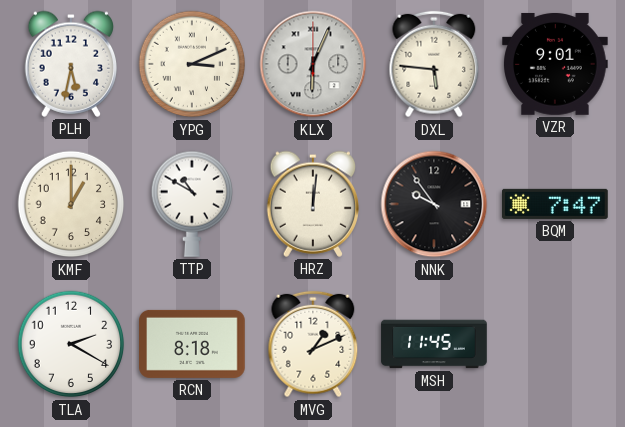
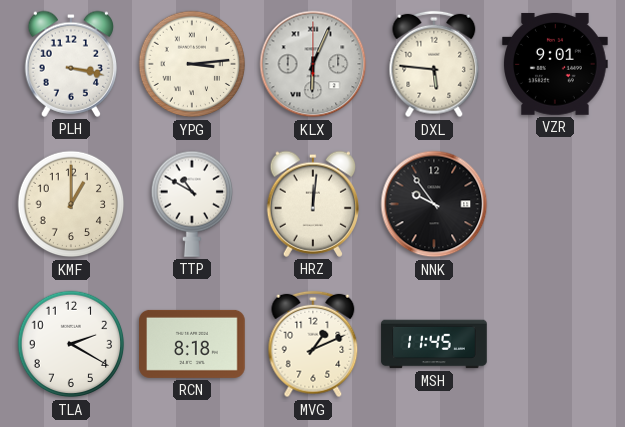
PLH: 5:32 -> 3:17 (70, 64)
YPG: 3:11 -> 3:14 (192, 64)
BQM: 7:47 -> none (556, 204)
